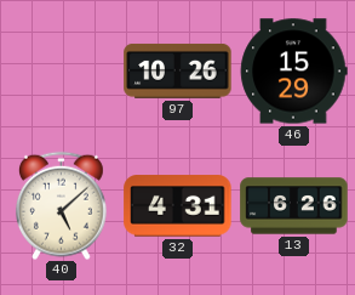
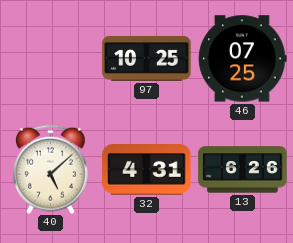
97: 10:26 -> 10:25 (147, 58)
46: 15:29 -> 07:25 (243, 59)
